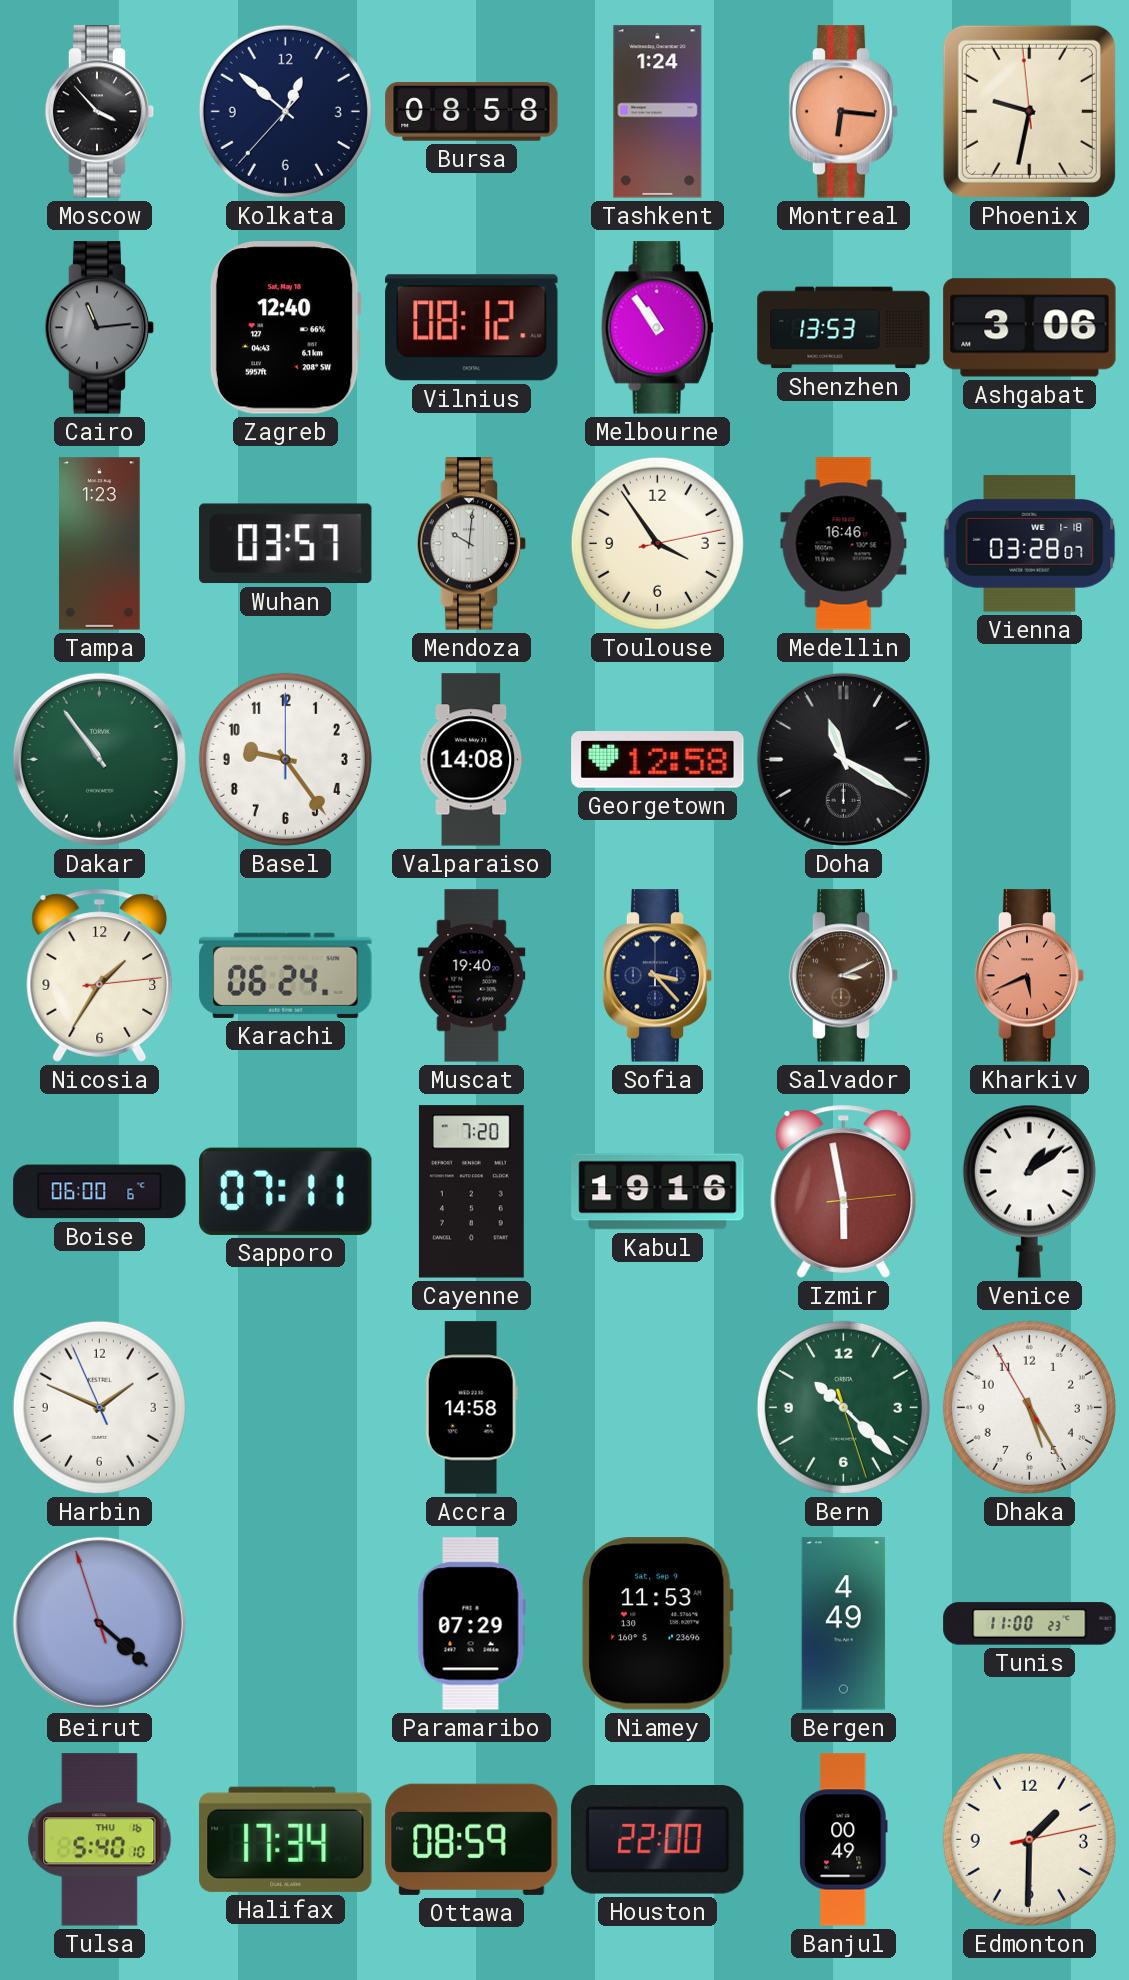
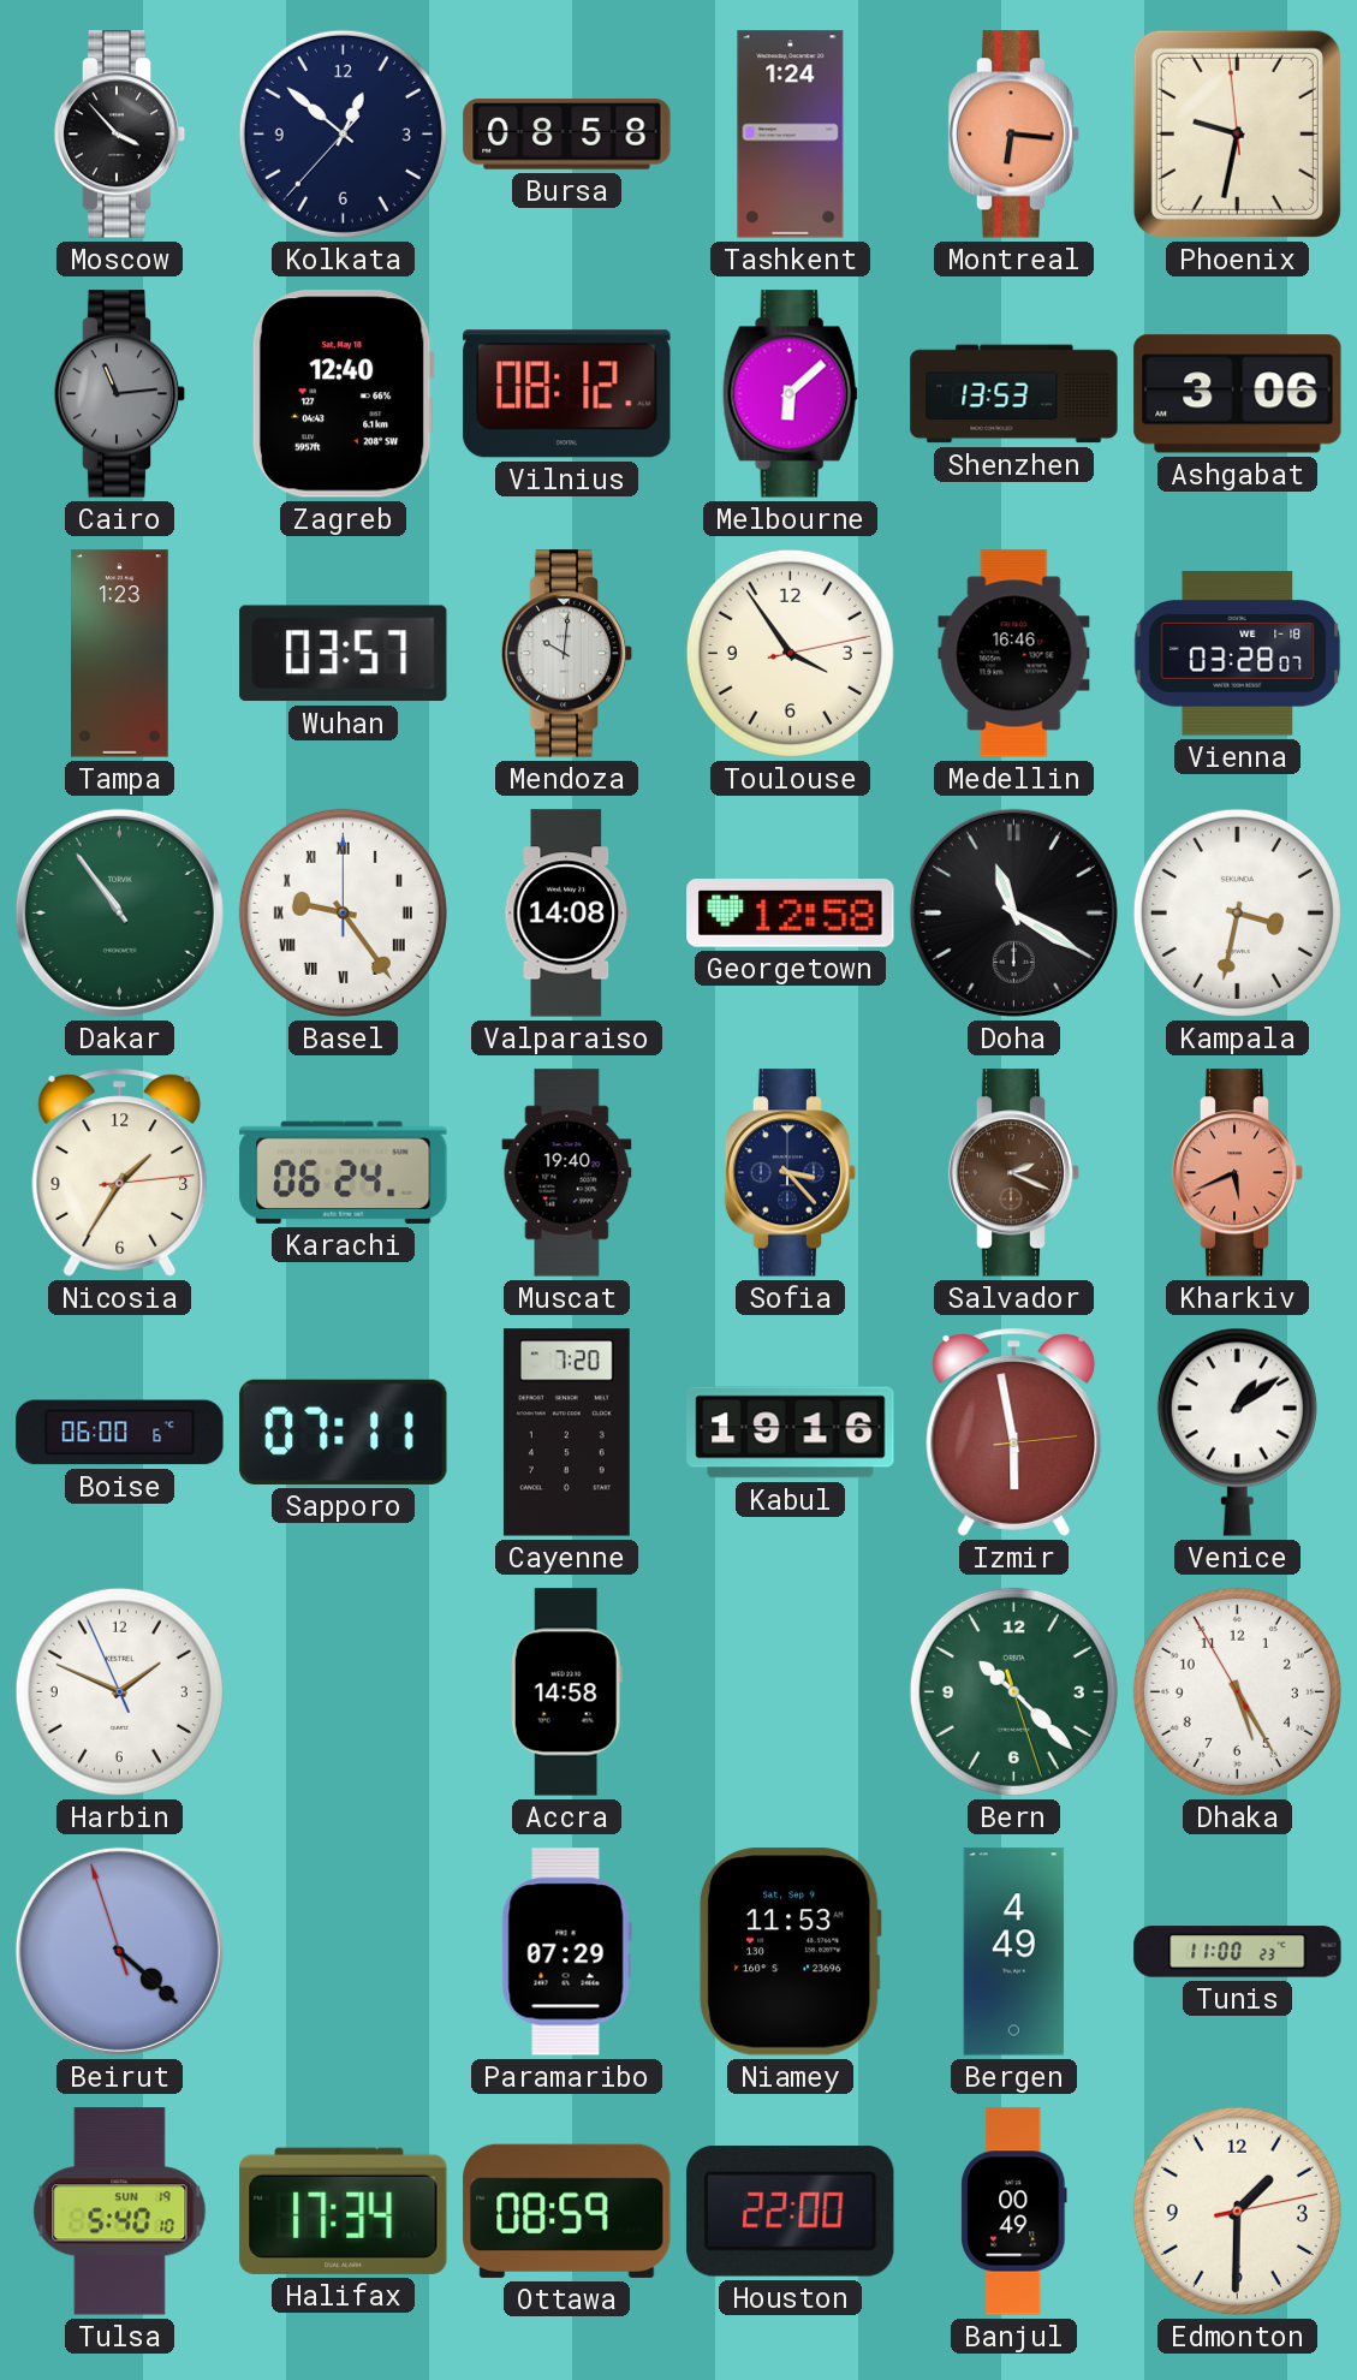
Melbourne: 10:54 -> 6:08 (790, 394)
Basel numerals: Arabic -> Roman (343, 912)
Kampala: none -> 3:32 (1237, 912)
Salvador: 3:11 -> 2:19 (1014, 1173)
Tulsa date: THU 16 -> SUN 19 (120, 2212)
